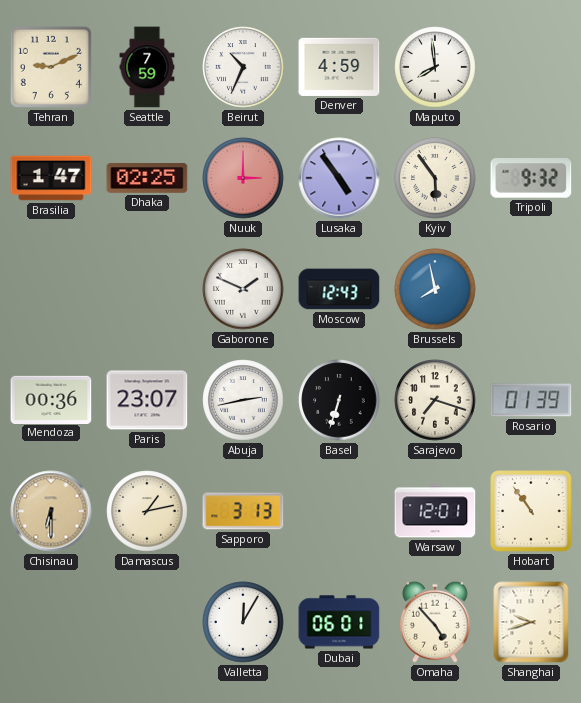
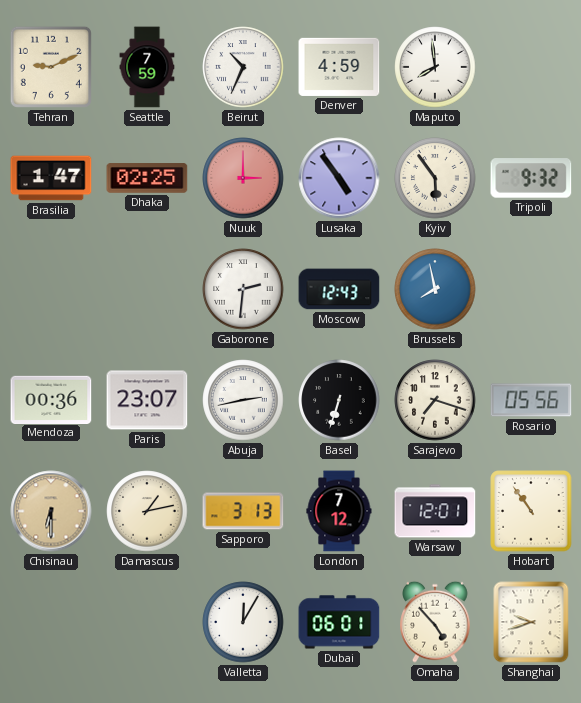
Gaborone: 1:49 -> 2:31 (243, 289)
Rosario: 01:39 -> 05:56 (531, 400)
London: none -> 7:12 (339, 511)
